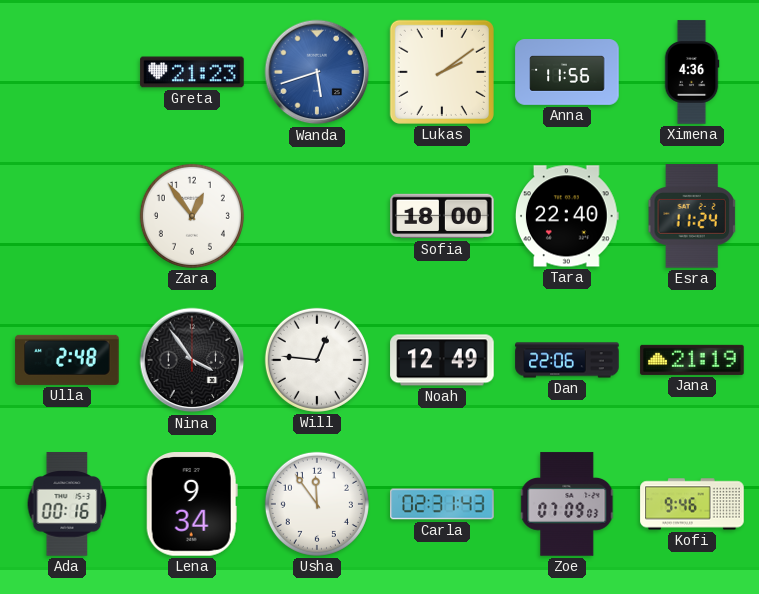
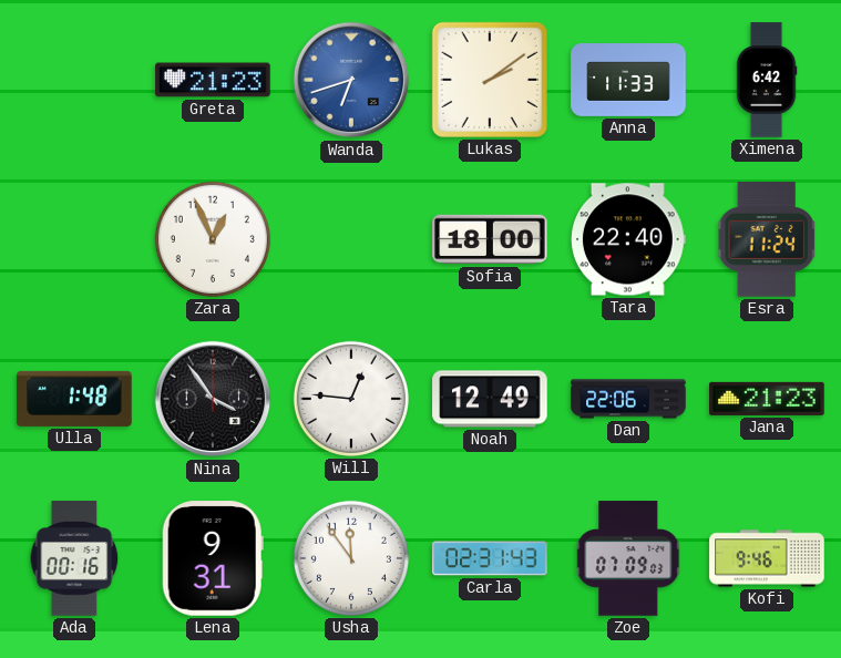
Wanda: 5:42 -> 6:42 (351, 80)
Anna: 11:56 -> 11:33 (628, 80)
Ximena: 4:36 -> 6:42 (767, 80)
Zara: 12:54 -> 12:56 (213, 239)
Ulla: 2:48 -> 1:48 (74, 399)
Jana: 21:19 -> 21:23 (767, 399)
Lena: 9:34 -> 9:31 (213, 558)
